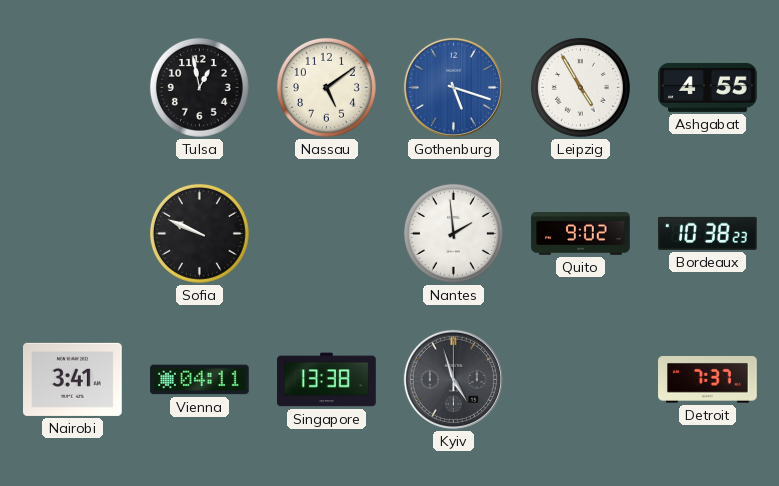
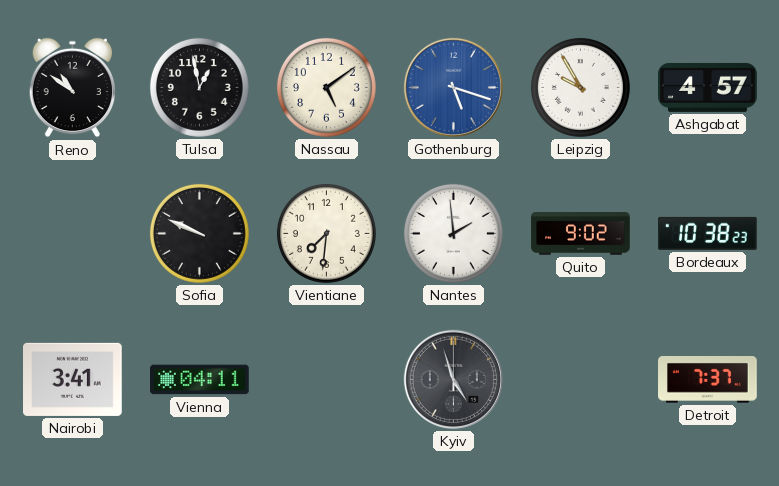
Reno: none -> 10:51 (72, 88)
Leipzig: 4:55 -> 9:55 (580, 87)
Ashgabat: 4:55 -> 4:57 (708, 87)
Vientiane: none -> 7:31 (326, 233)
Singapore: 13:38 -> none (327, 380)
